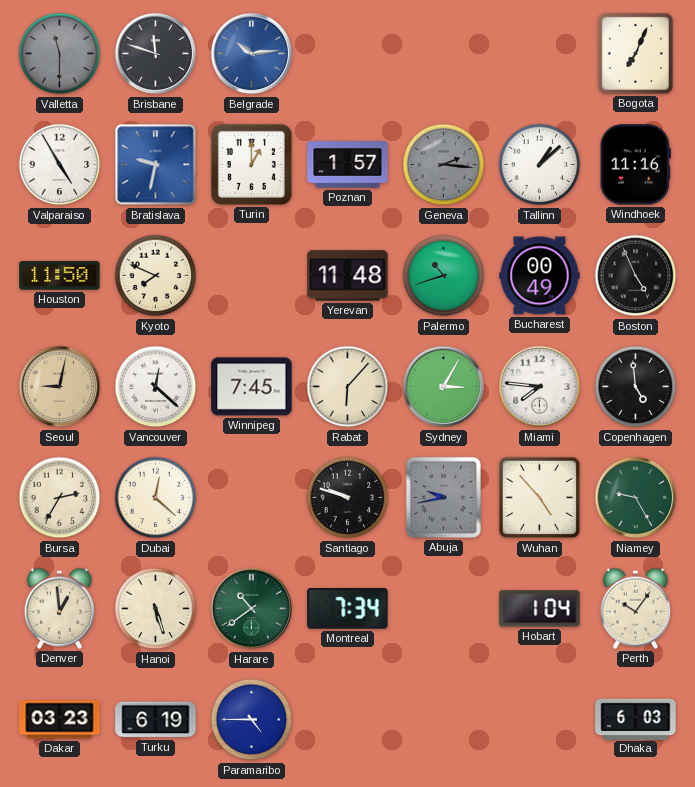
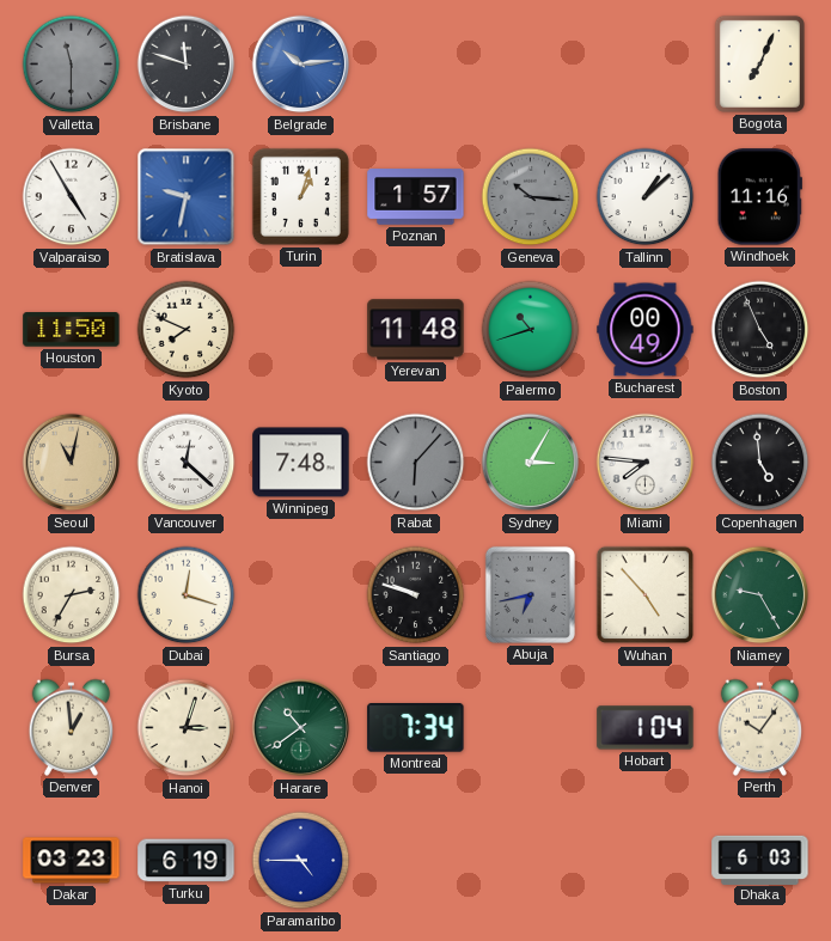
Turin: 1:00 -> 1:03 (300, 196)
Geneva: 2:16 -> 10:16 (531, 197)
Seoul: 9:02 -> 11:02 (72, 463)
Winnipeg: 7:45 -> 7:48 (301, 463)
Rabat dial: cream -> grey (416, 463)
Dubai: 12:22 -> 12:18 (187, 595)
Abuja: 9:43 -> 6:43 (530, 594)
Hanoi: 5:27 -> 3:03 (187, 728)
